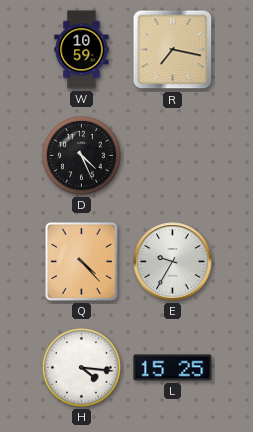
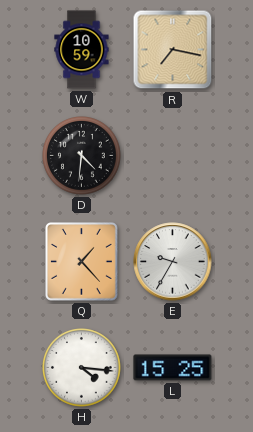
D: 4:26 -> 4:31 (82, 156)
Q: 4:23 -> 1:23 (82, 262)
